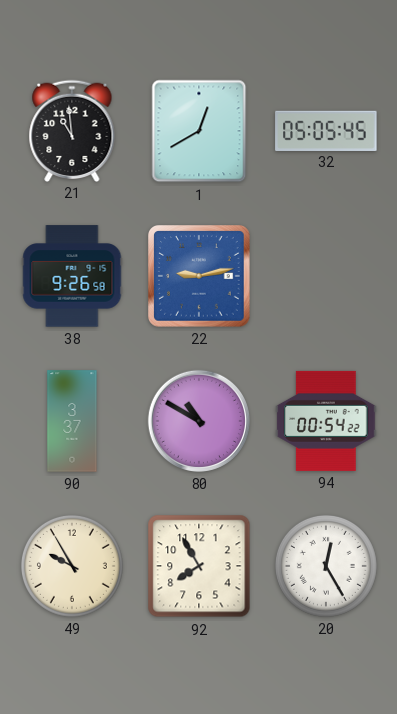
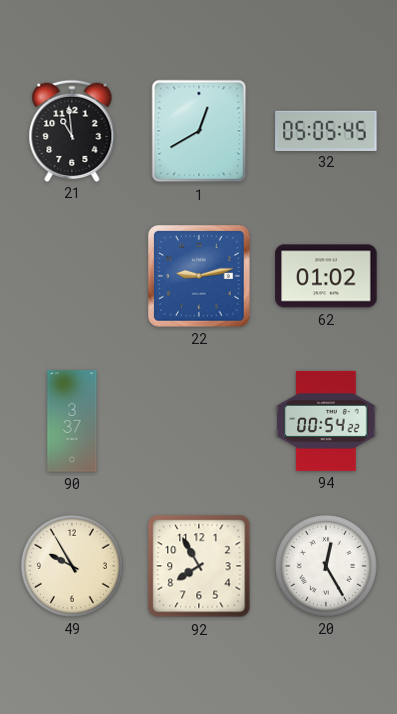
38: 9:26 -> none (72, 276)
62: none -> 01:02 (326, 276)
80: 10:50 -> none (199, 421)
